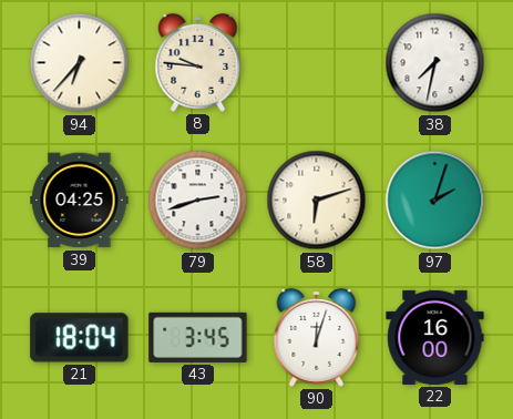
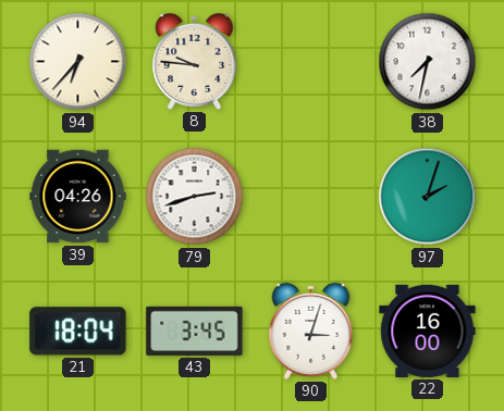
39: 04:25 -> 04:26 (78, 197)
58: 6:12 -> none (317, 201)
90: 12:03 -> 3:03 (311, 331)
